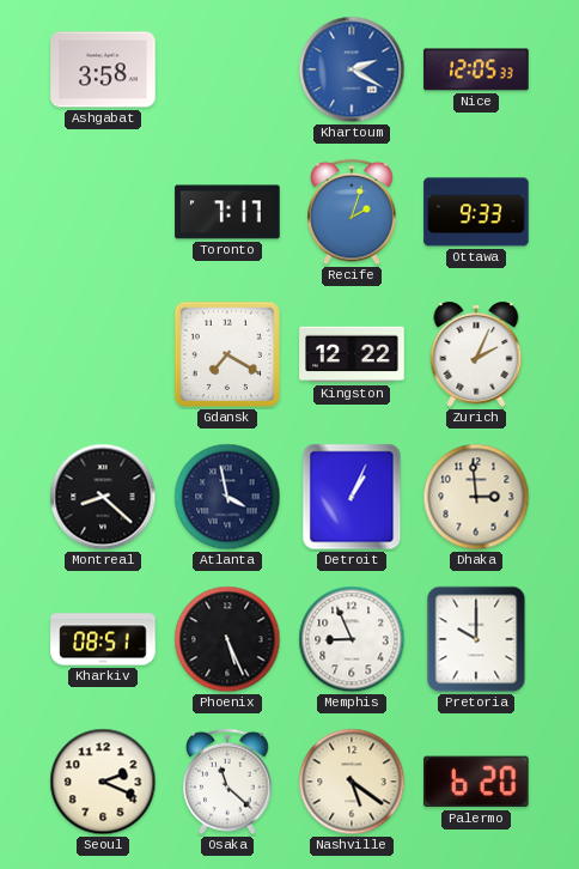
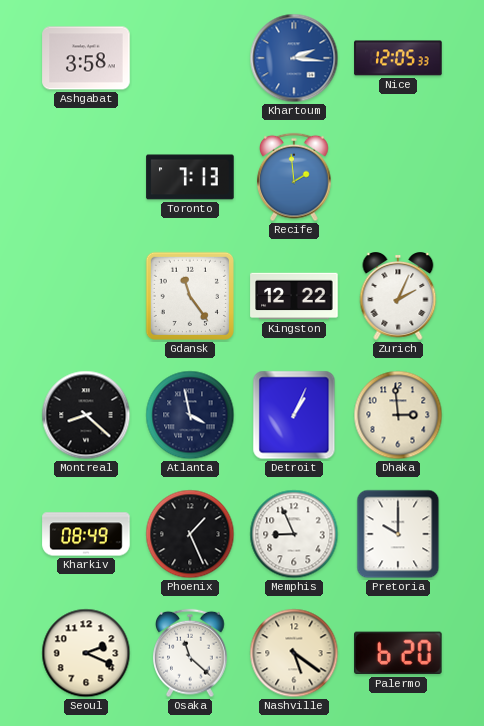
Khartoum: 2:20 -> 2:16 (294, 58)
Toronto: 7:17 -> 7:13 (190, 177)
Recife: 2:03 -> 1:59 (294, 177)
Ottawa: 9:33 -> none (476, 212)
Gdansk: 7:20 -> 11:24 (190, 296)
Kharkiv: 08:51 -> 08:49 (86, 534)
Phoenix: 5:26 -> 1:26 (190, 534)
